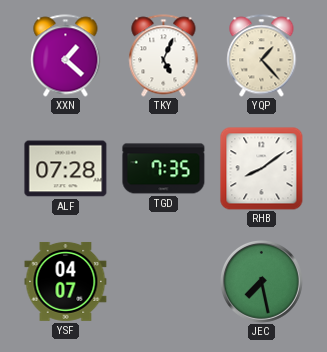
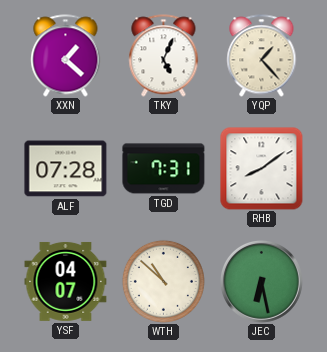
TGD: 7:35 -> 7:31 (164, 169)
WTH: none -> 10:52 (163, 281)
JEC: 7:28 -> 6:28 (261, 281)
